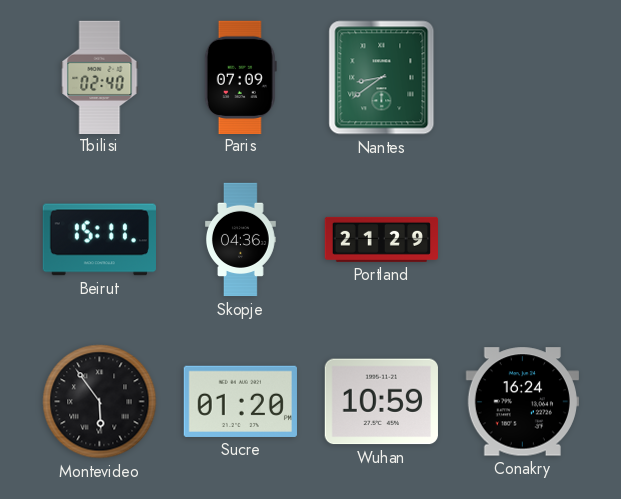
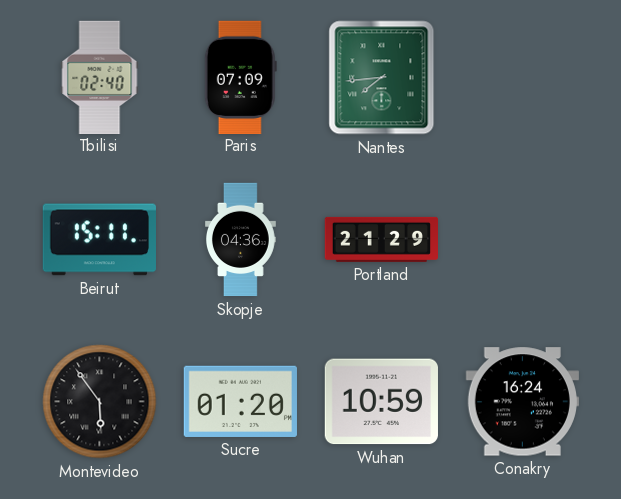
Nantes: 8:39 -> 7:44 (382, 78)
